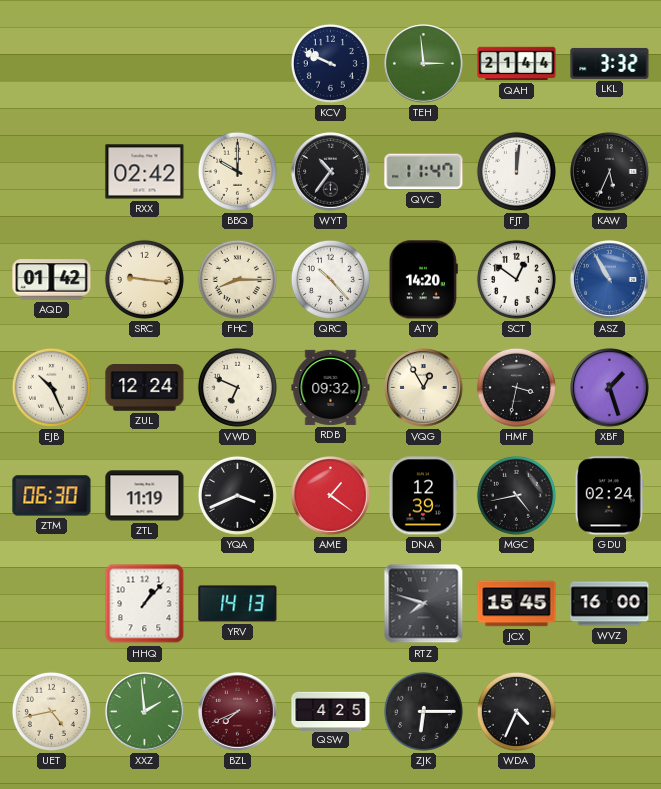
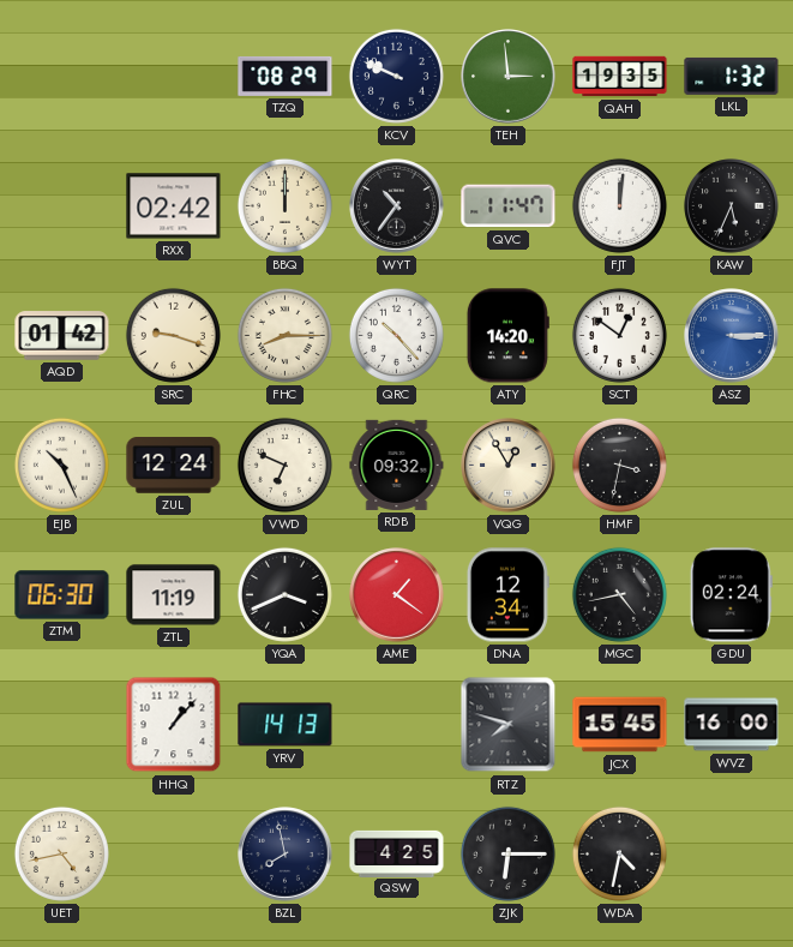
TZQ: none -> 08:29 (286, 76)
QAH: 21:44 -> 19:35 (620, 77)
LKL: 3:32 -> 1:32 (732, 76)
BBQ: 10:00 -> 12:00 (284, 205)
SRC: 9:16 -> 9:18 (173, 335)
ASZ: 10:55 -> 3:15 (732, 336)
XBF: 1:27 -> none (610, 388)
DNA: 12:39 -> 12:34 (507, 595)
XXZ: 1:59 -> none (145, 712)
BZL: 7:41 -> 7:58 (286, 855)
BZL dial: burgundy -> navy (286, 855)
WDA: 4:34 -> 4:32 (619, 853)
